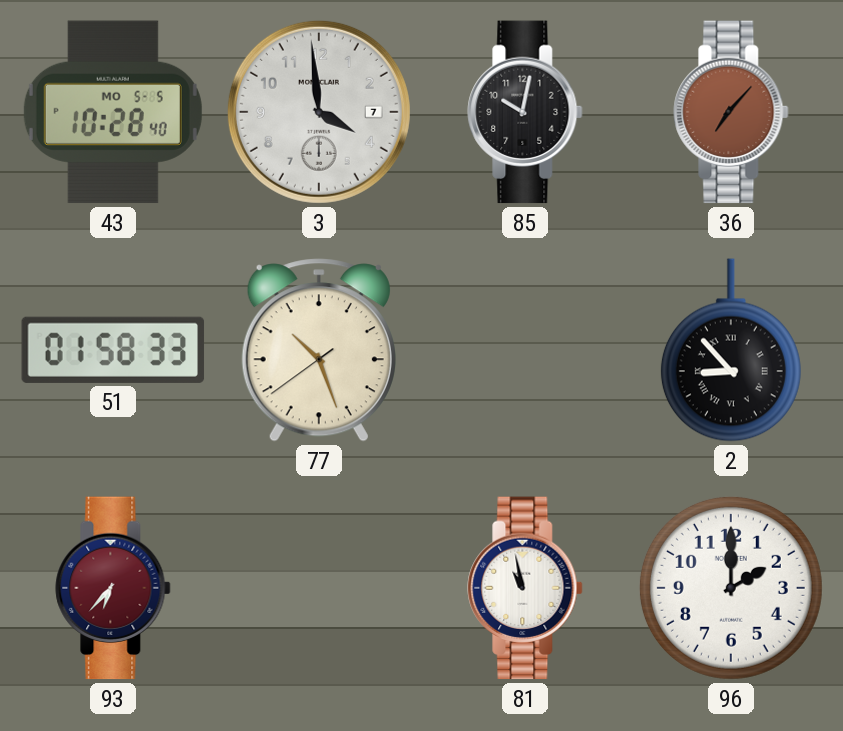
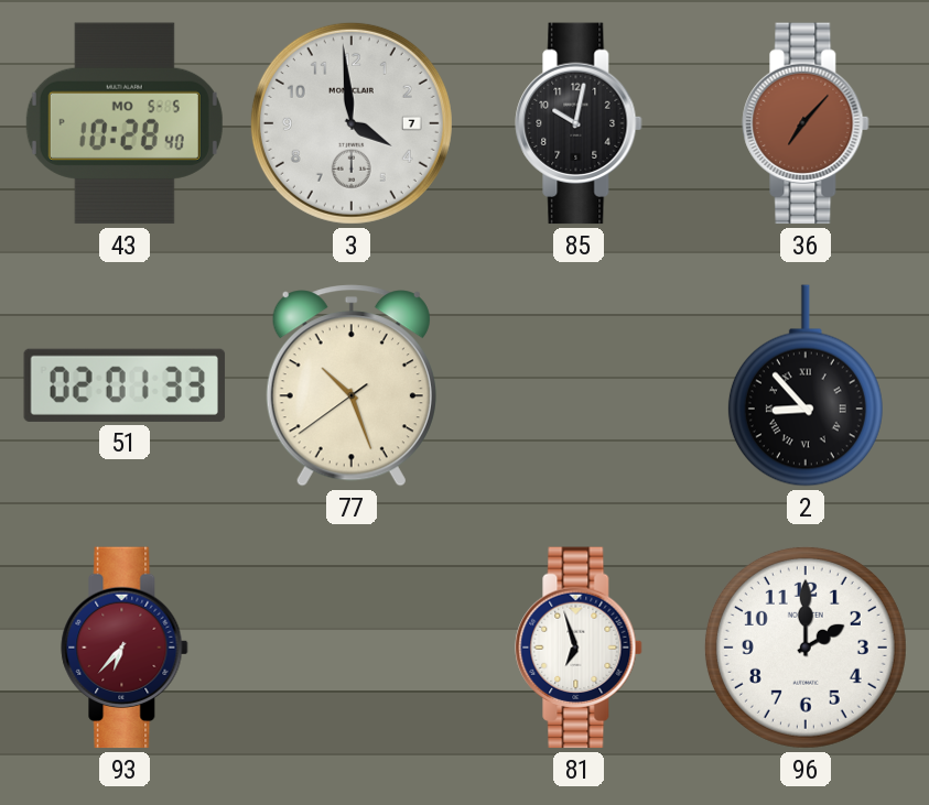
51: 01:58 -> 02:01 (125, 385)
81: 10:58 -> 6:57 (579, 648)
